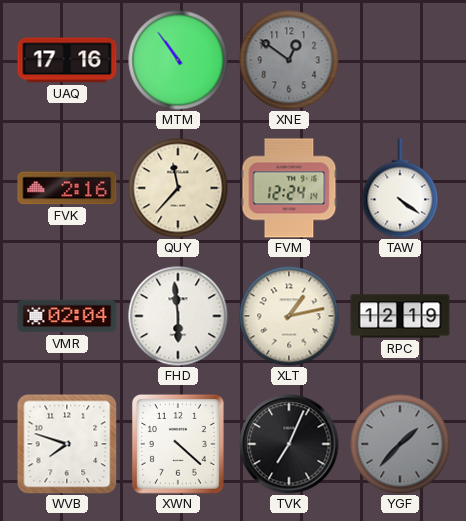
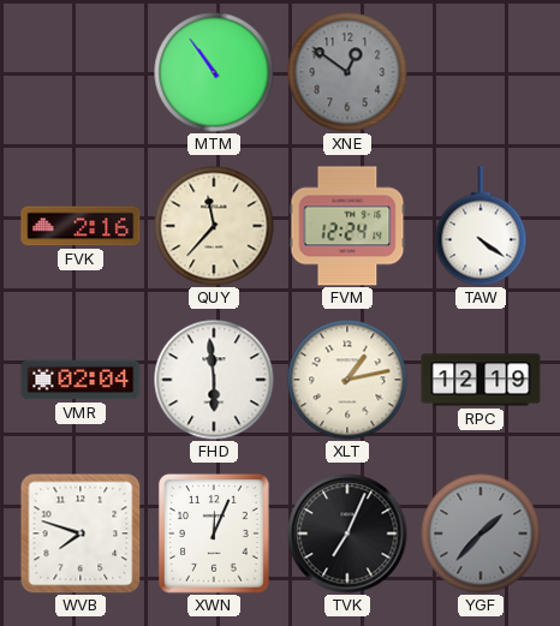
UAQ: 17:16 -> none (67, 60)
XWN: 4:22 -> 12:04 (214, 533)
